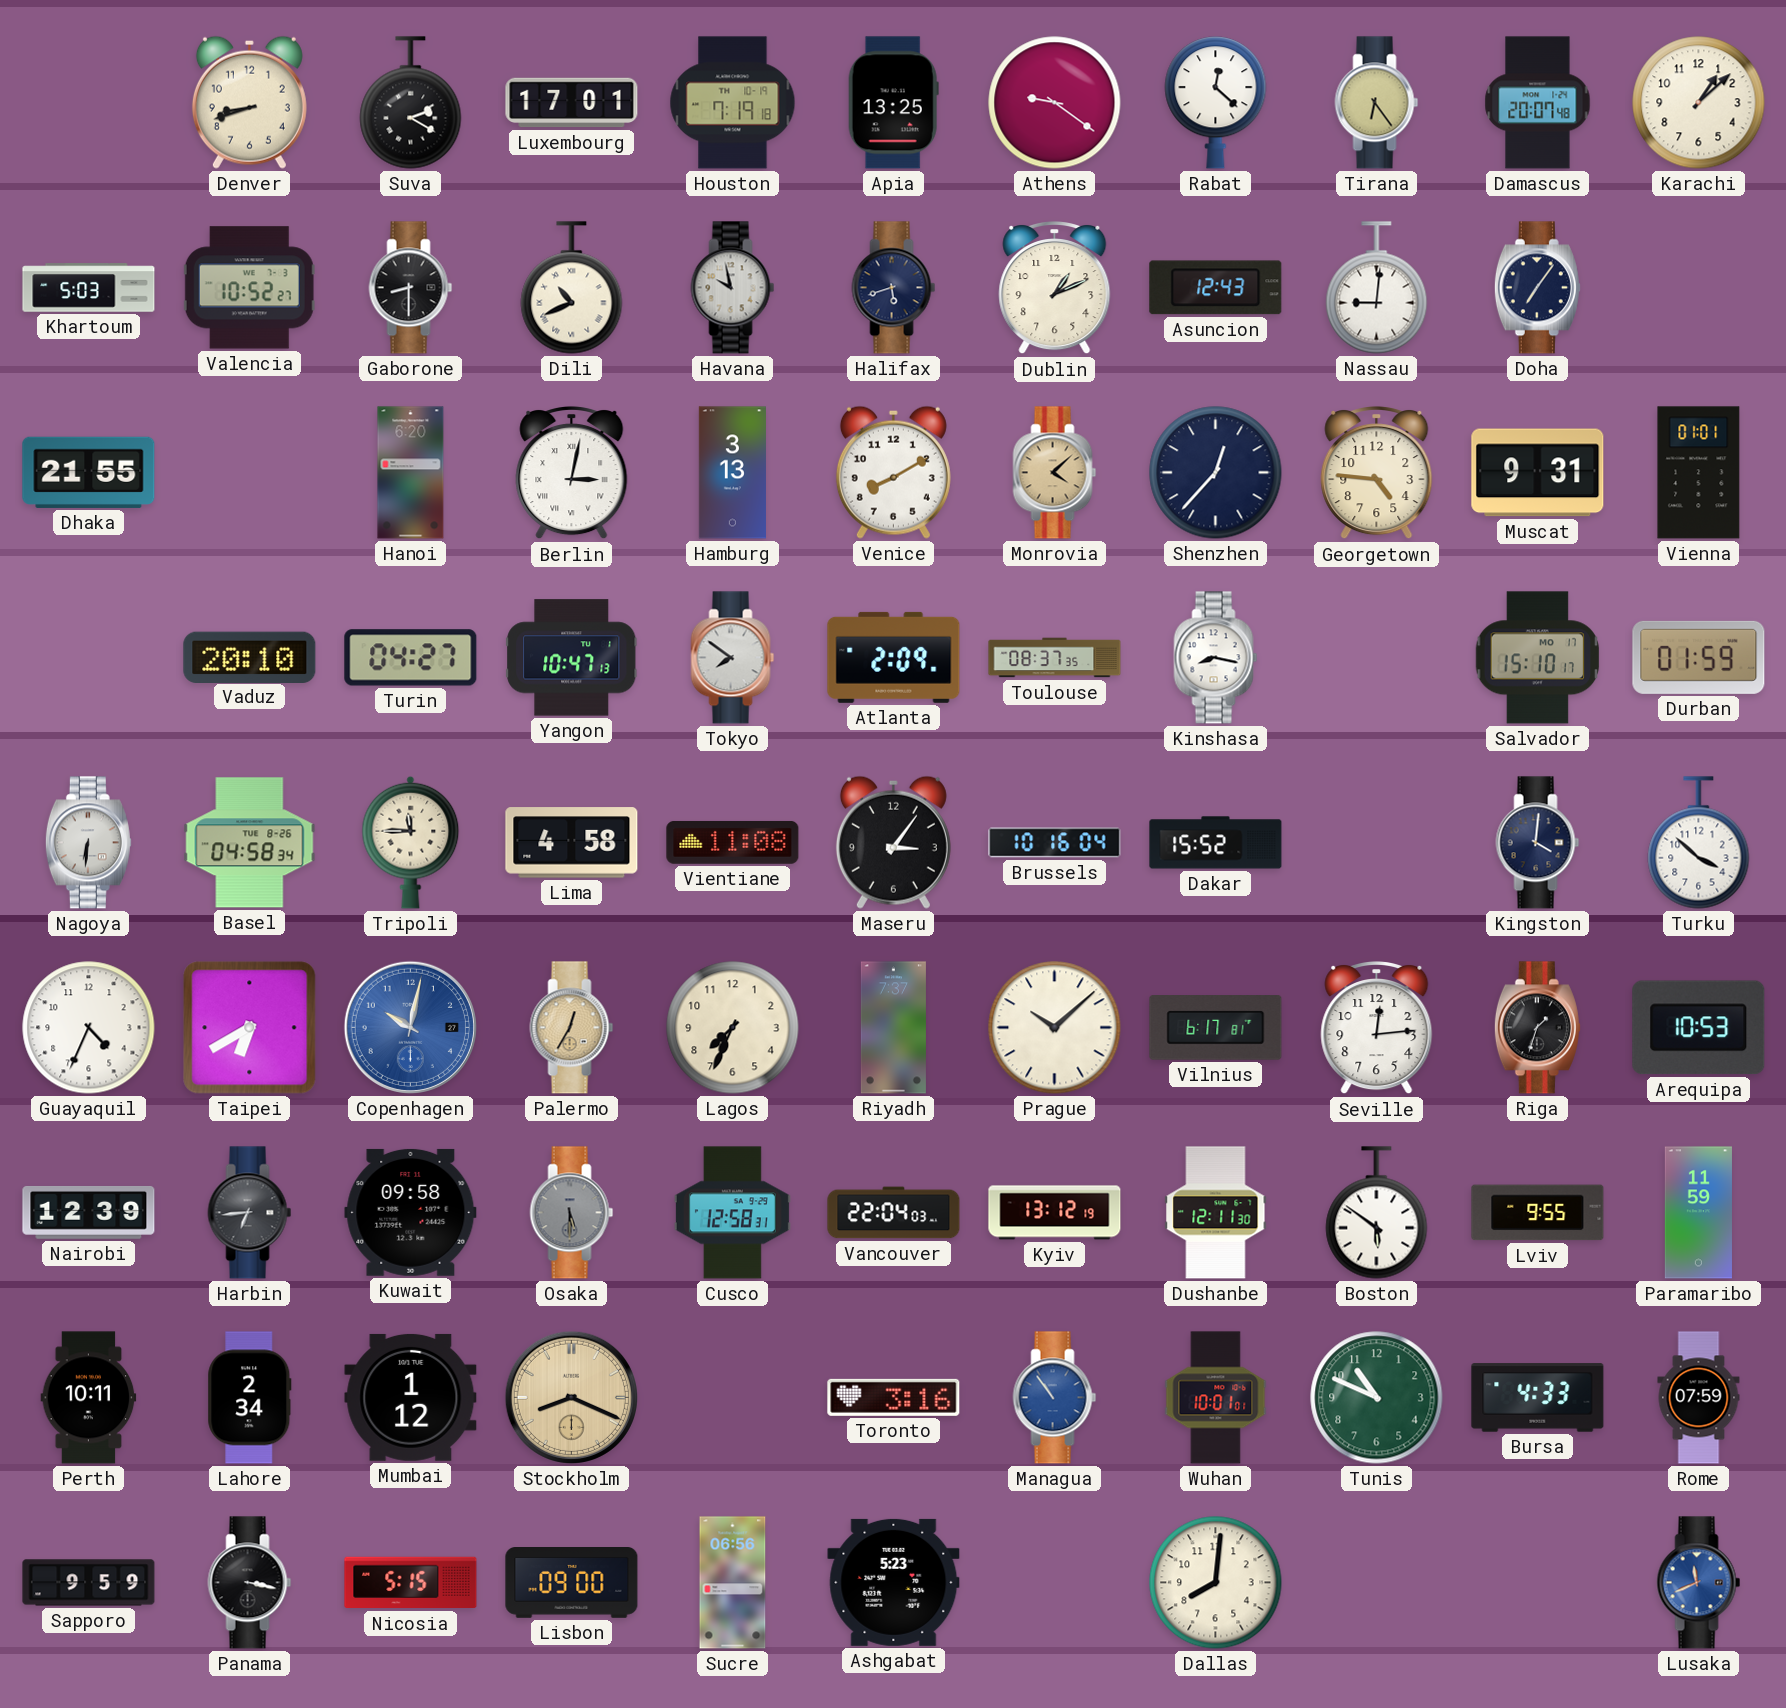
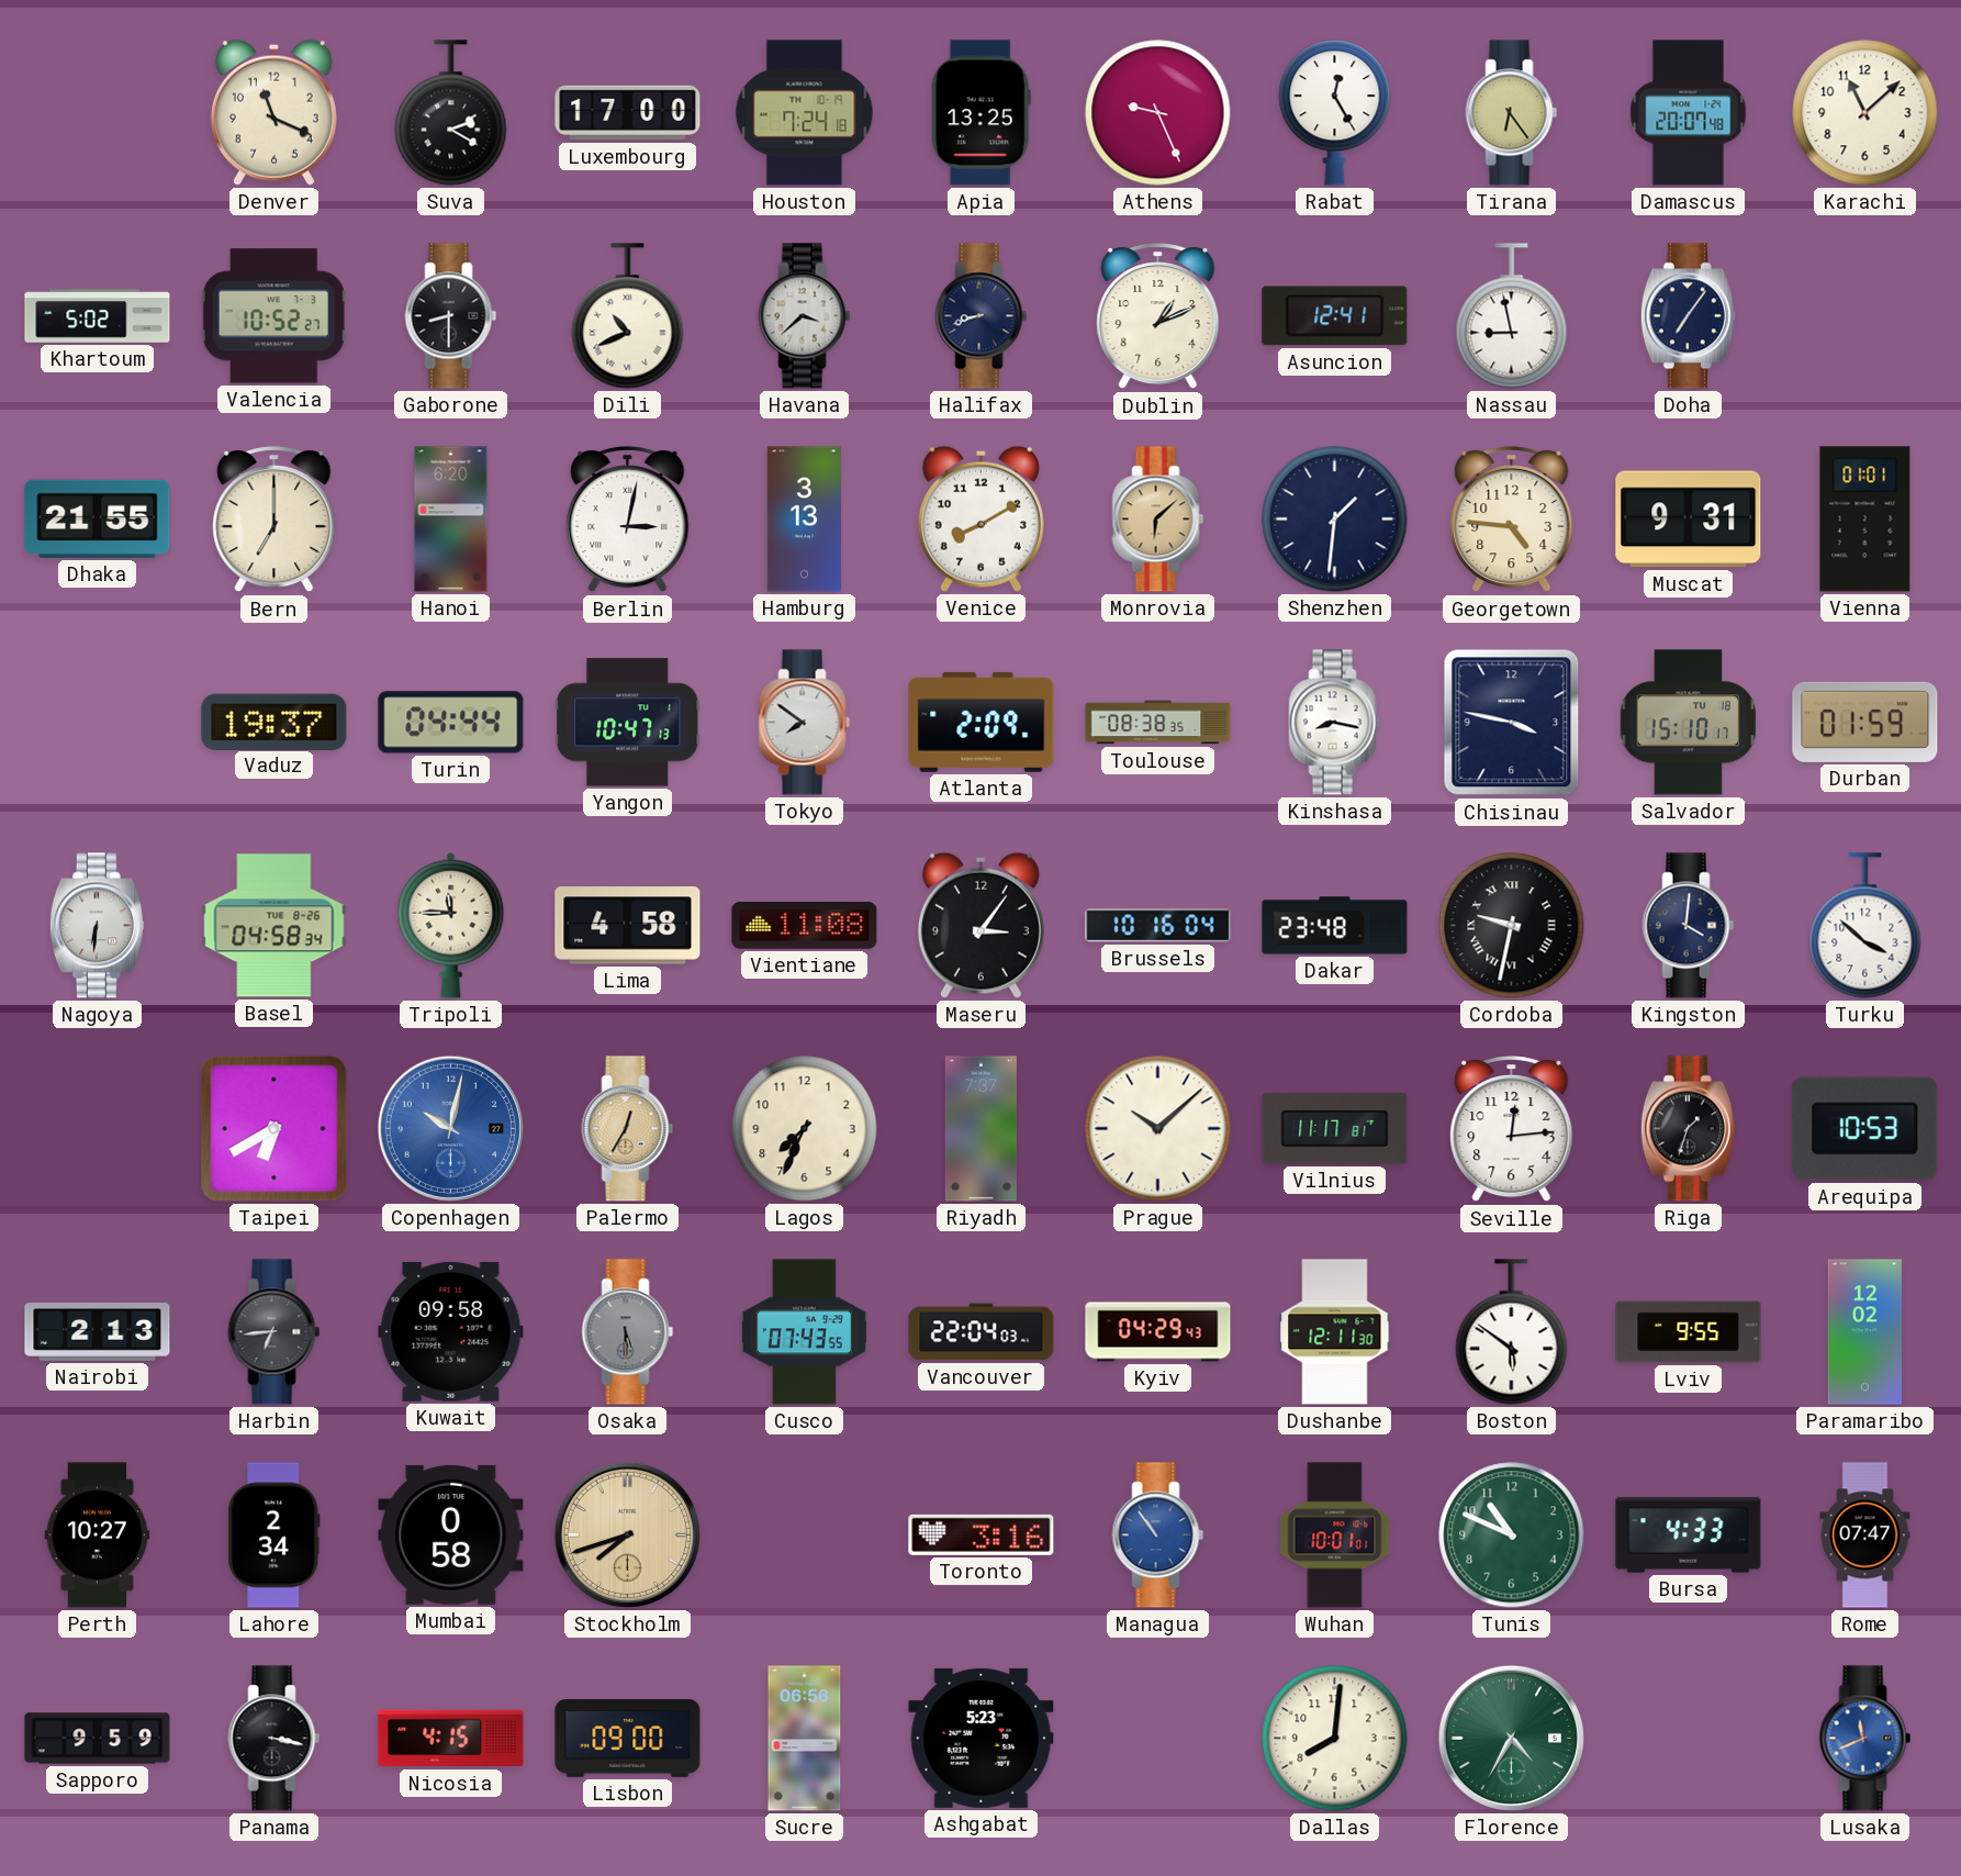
Denver: 8:42 -> 11:19 (273, 112)
Luxembourg: 17:01 -> 17:00 (628, 113)
Houston: 7:19 -> 7:24 (805, 113)
Athens: 9:21 -> 9:26 (1158, 113)
Rabat: 12:22 -> 12:25 (1335, 113)
Karachi: 1:08 -> 11:08 (1865, 113)
Khartoum: 5:03 -> 5:02 (98, 316)
Havana: 9:58 -> 3:38 (805, 316)
Halifax: 5:42 -> 8:42 (982, 316)
Asuncion: 12:43 -> 12:41 (1335, 316)
Nassau: 9:01 -> 8:58 (1512, 316)
Bern: none -> 7:00 (274, 521)
Monrovia: 4:08 -> 6:08 (1158, 520)
Shenzhen: 12:37 -> 1:31 (1335, 520)
Vaduz: 20:10 -> 19:37 (274, 722)
Turin: 04:27 -> 04:44 (451, 723)
Toulouse: 08:37 -> 08:38 (1158, 723)
Chisinau: none -> 3:47 (1512, 723)
Salvador date: MO 17 -> TU 18 (1689, 723)
Dakar: 15:52 -> 23:48 (1335, 926)
Cordoba: none -> 9:32 (1512, 926)
Guayaquil: 4:34 -> none (89, 1028)
Vilnius: 6:17 -> 11:17 (1335, 1129)
Nairobi: 12:39 -> 2:13 (98, 1331)
Cusco: 12:58 -> 07:43 (804, 1332)
Kyiv: 13:12 -> 04:29 (1158, 1332)
Paramaribo: 11:59 -> 12:02 (1864, 1332)
Perth: 10:11 -> 10:27 (98, 1536)
Mumbai: 1:12 -> 0:58 (451, 1534)
Stockholm: 8:19 -> 7:42 (627, 1534)
Rome: 07:59 -> 07:47 (1865, 1536)
Nicosia: 5:15 -> 4:15 (451, 1739)
Florence: none -> 4:35 (1511, 1738)
